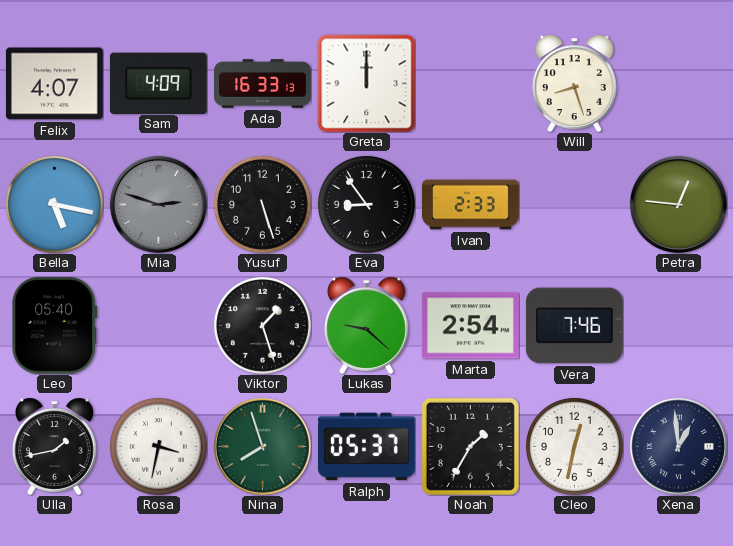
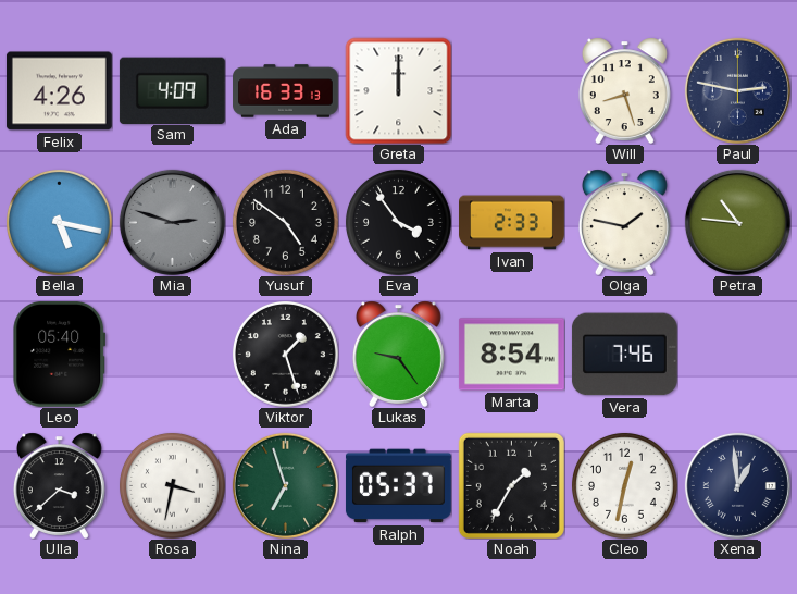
Felix: 4:07 -> 4:26 (59, 91)
Paul: none -> 2:47 (737, 90)
Yusuf: 5:27 -> 4:51 (285, 222)
Eva: 8:54 -> 3:54 (398, 222)
Olga: none -> 1:47 (624, 222)
Petra: 12:46 -> 10:46 (737, 222)
Lukas: 9:22 -> 9:24 (398, 354)
Marta: 2:54 -> 8:54 (511, 355)
Ulla: 1:43 -> 3:38 (59, 485)
Nina: 7:57 -> 6:57 (285, 485)
